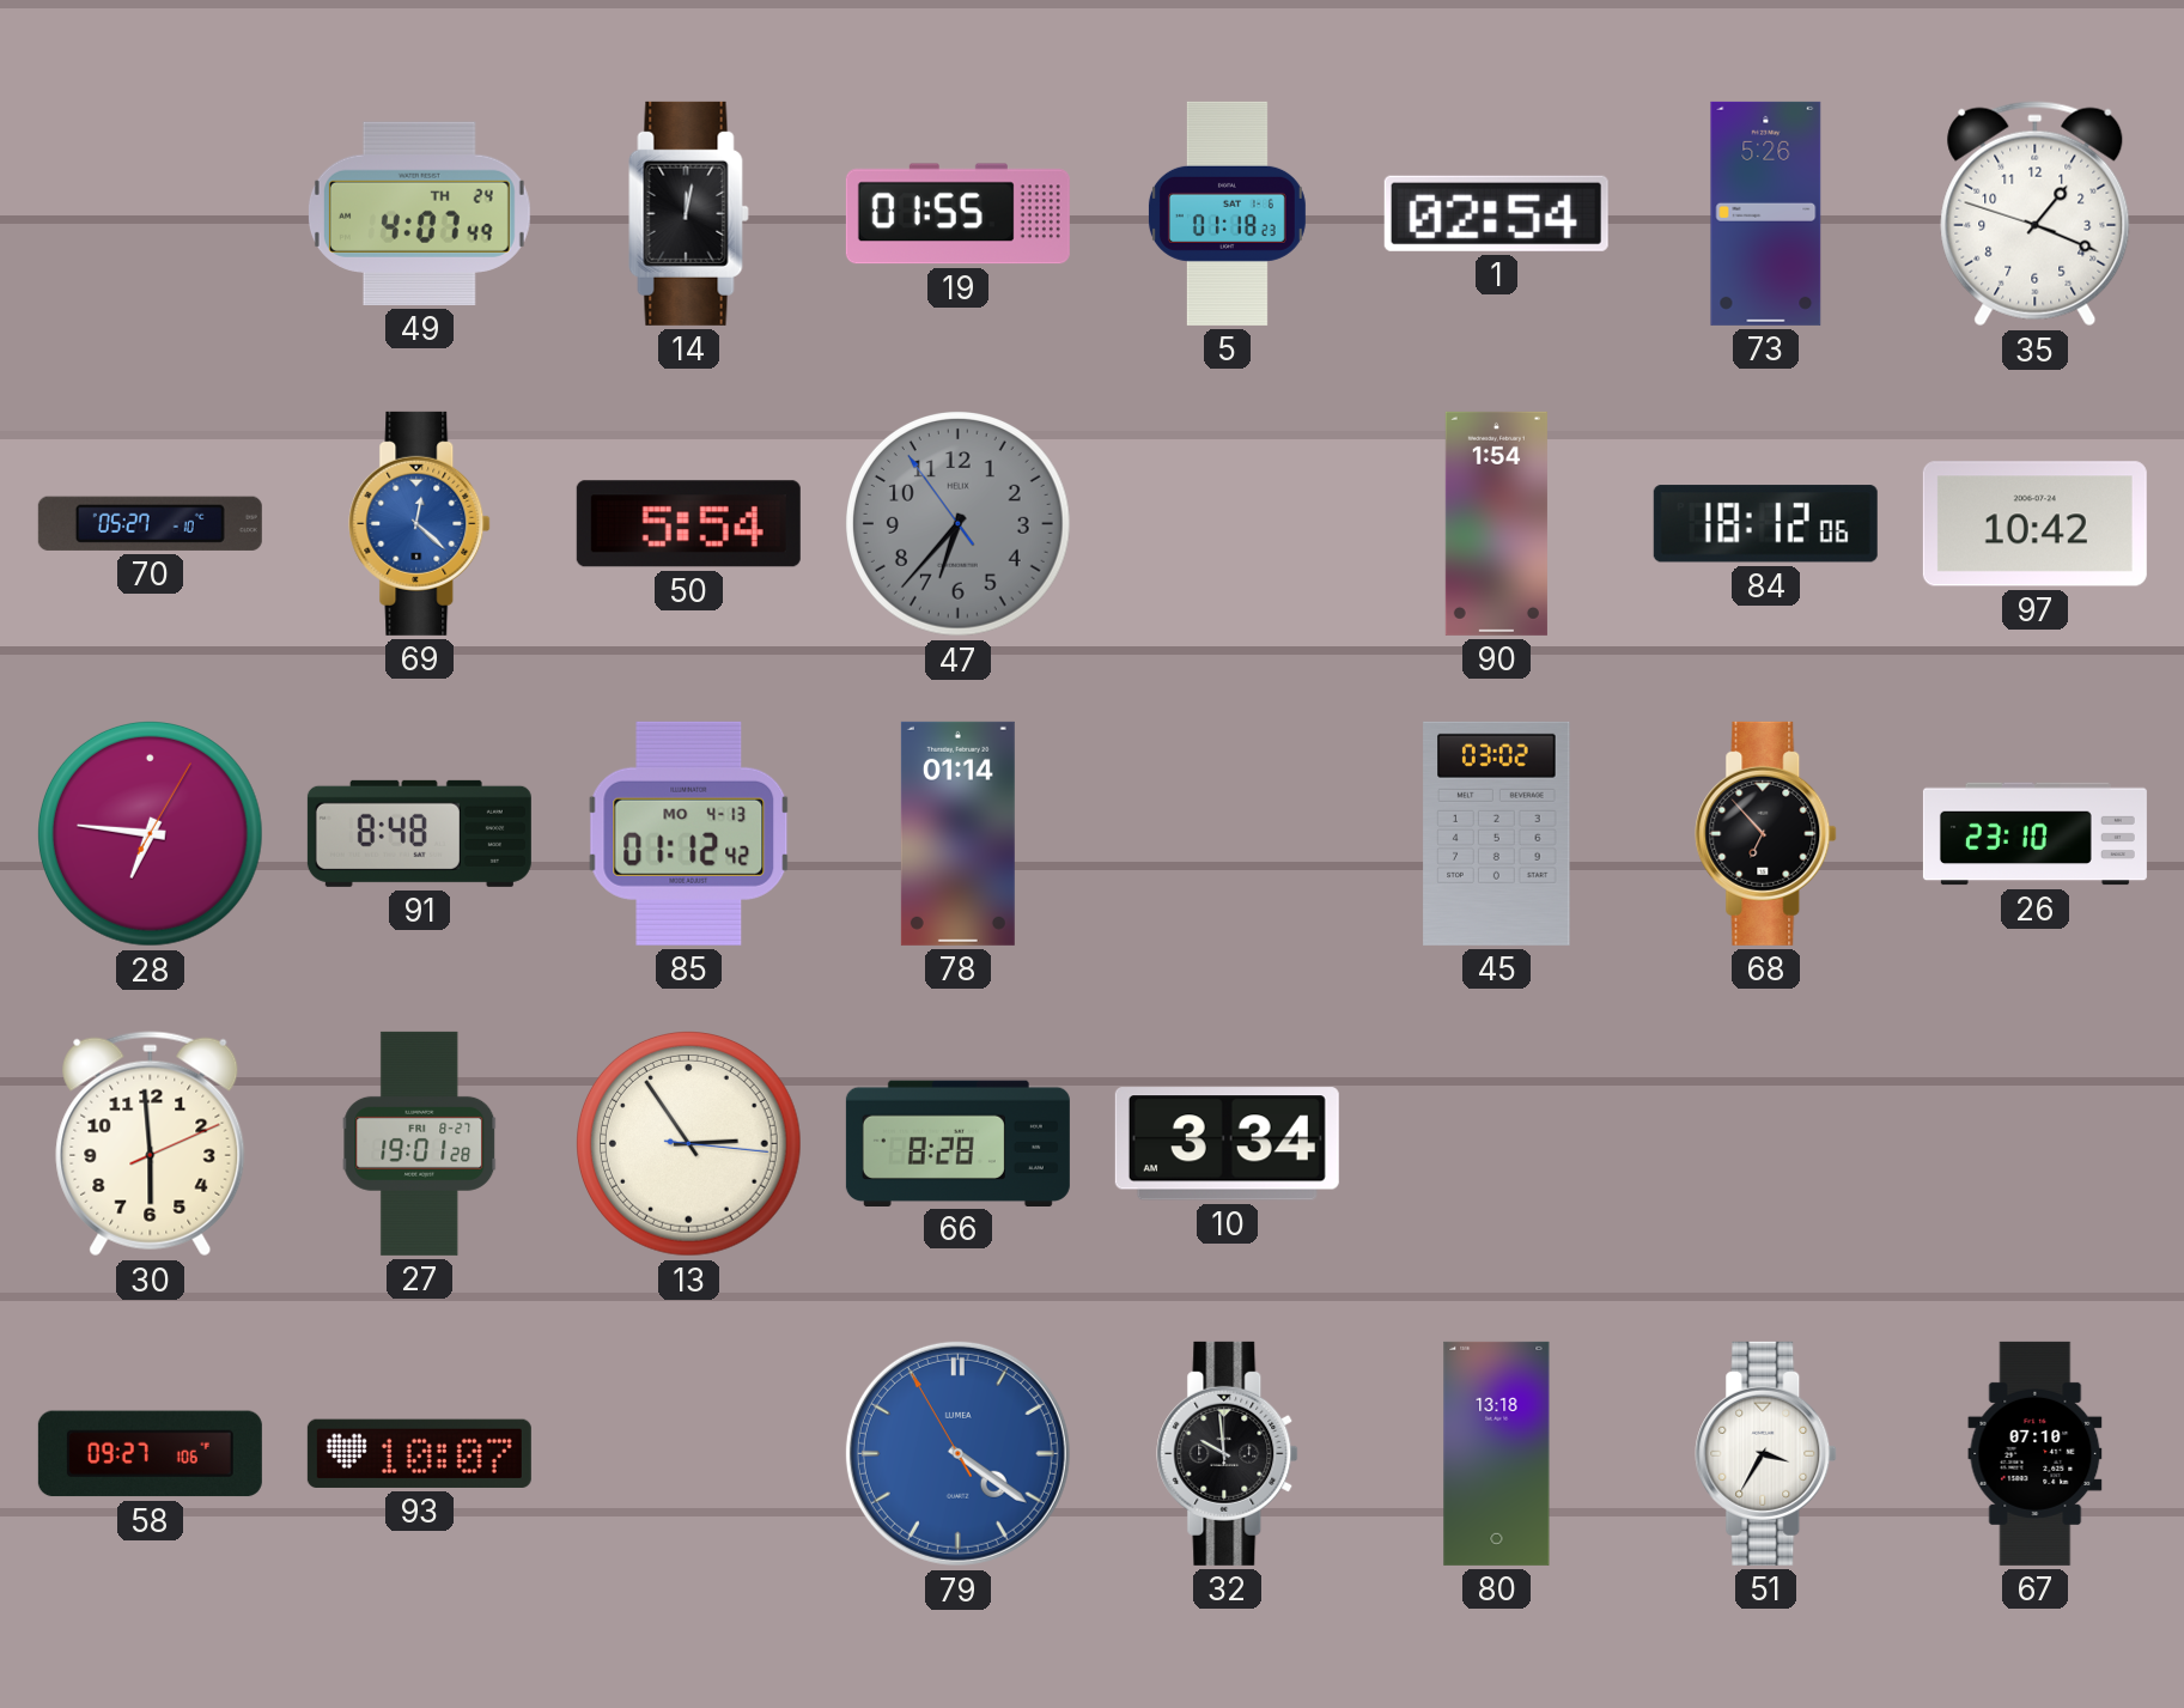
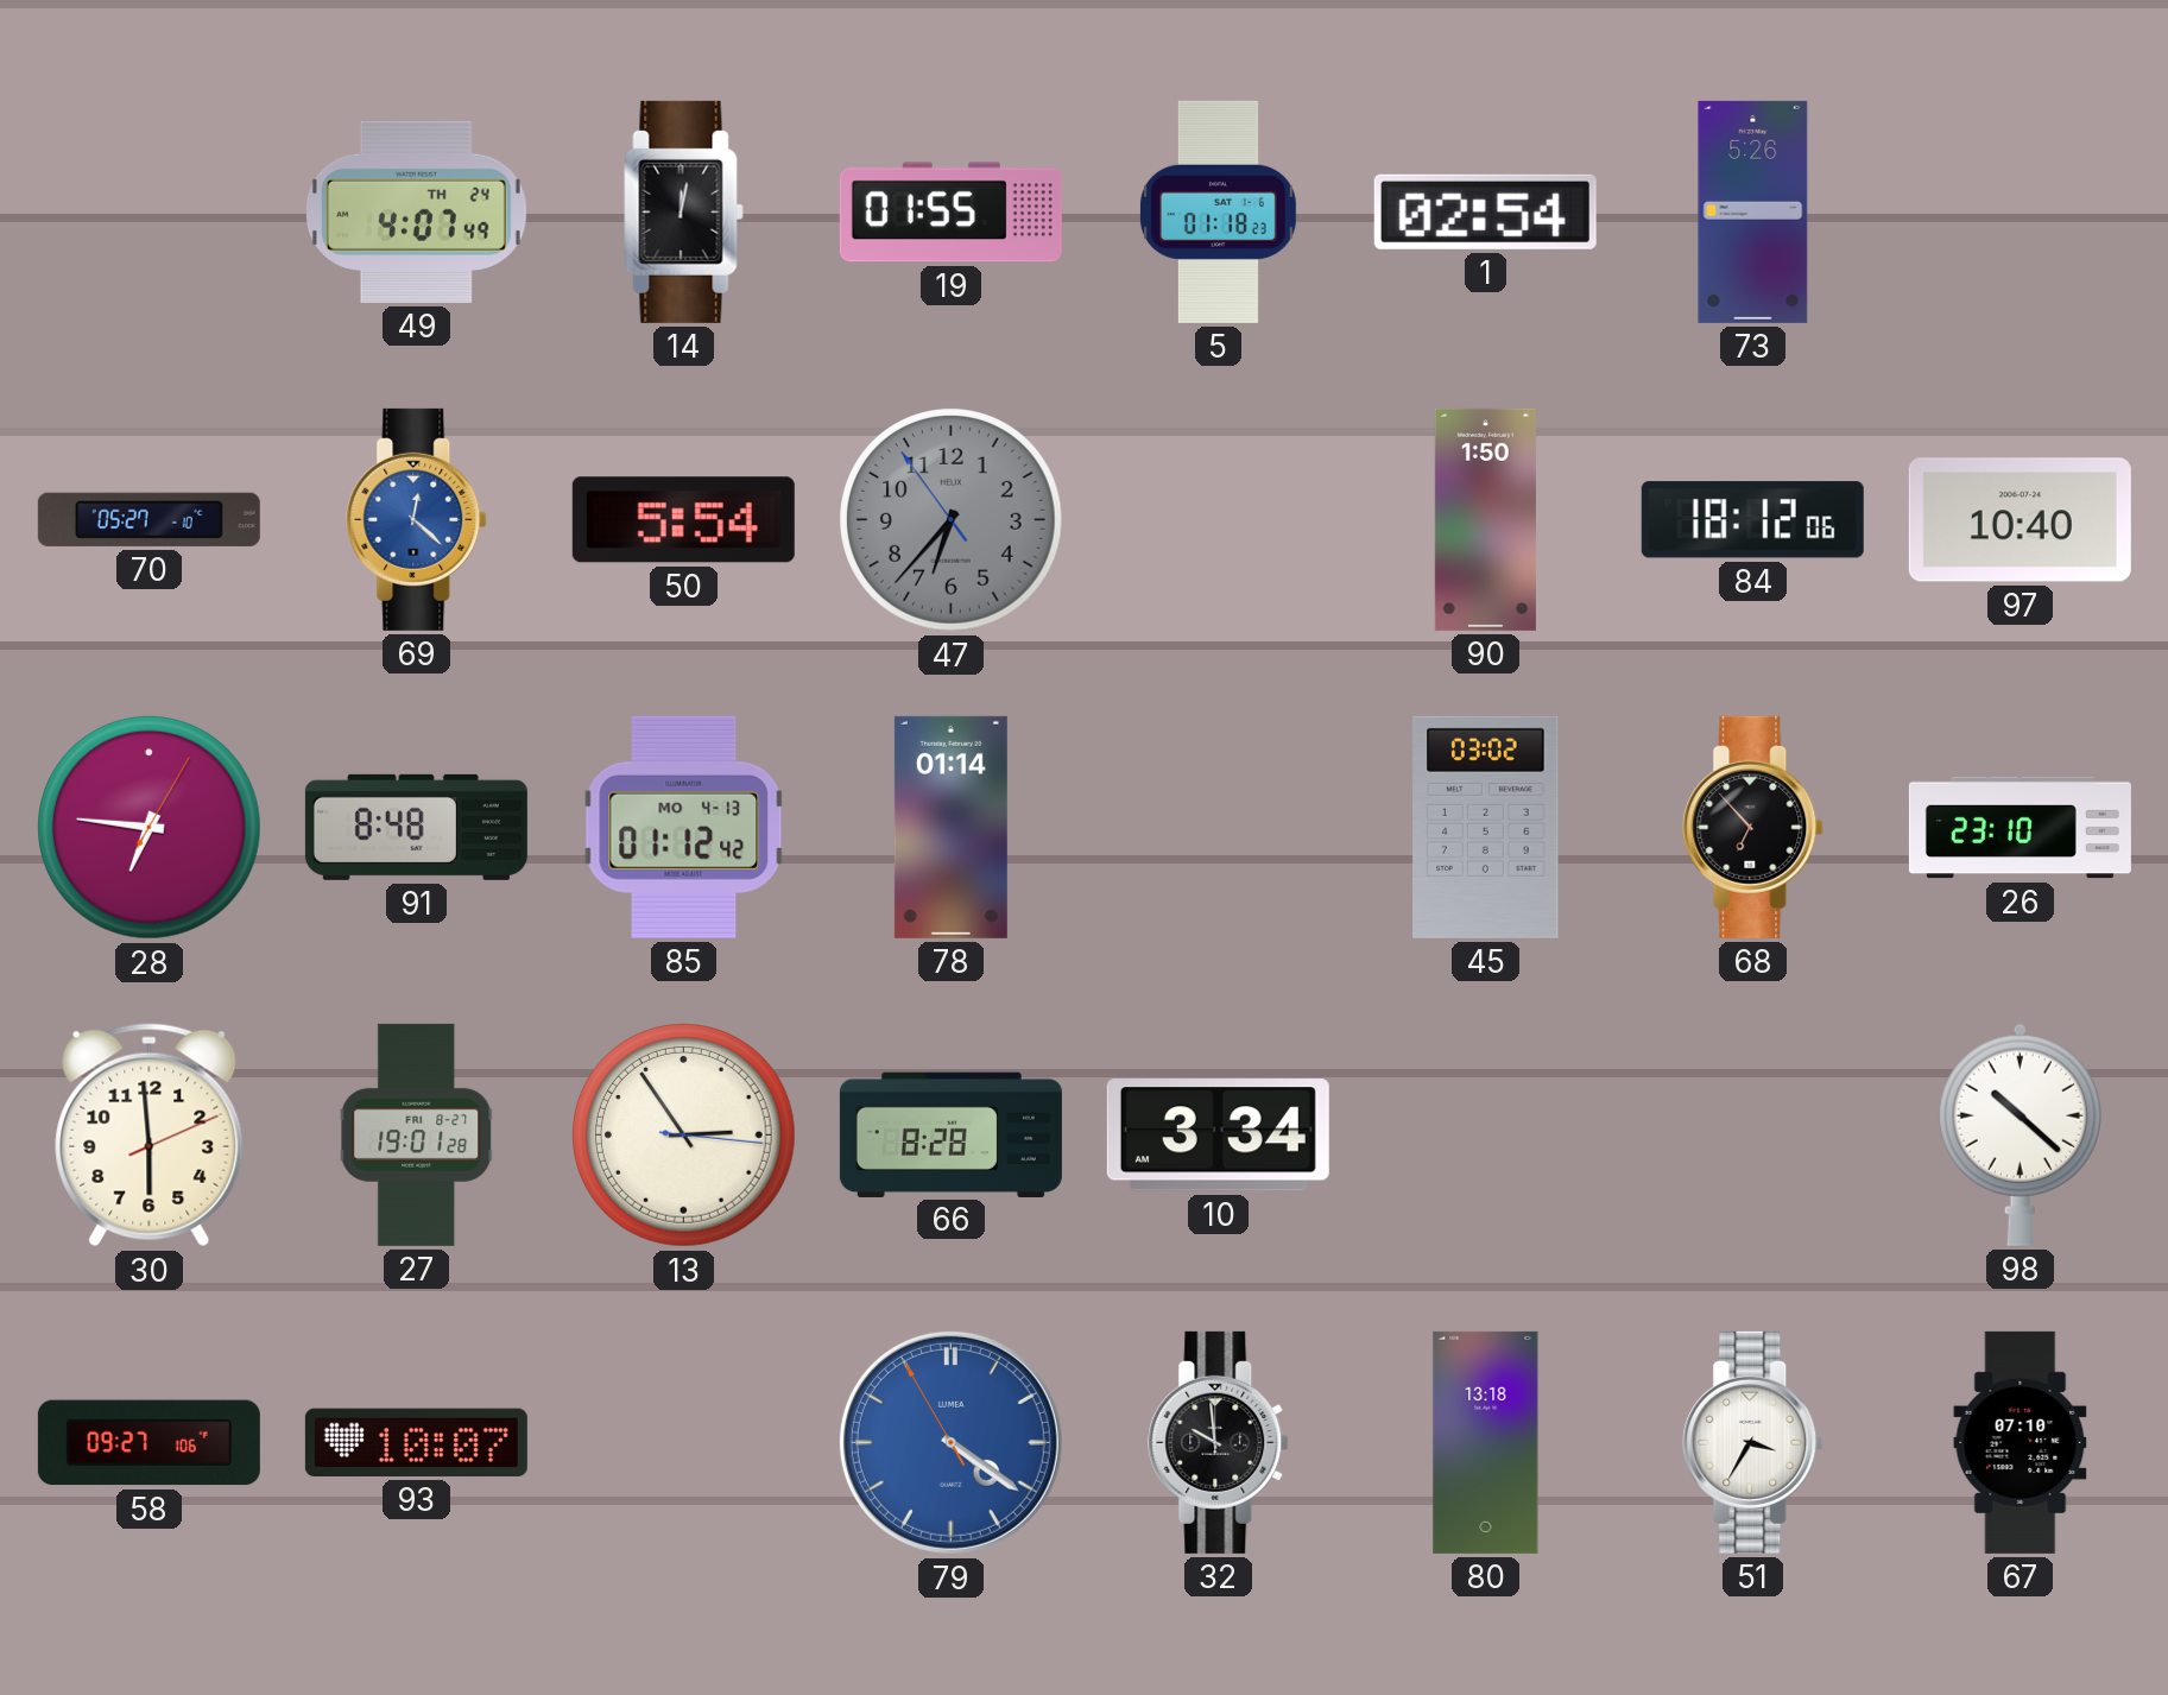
35: 1:18 -> none (2036, 214)
90: 1:54 -> 1:50 (1485, 519)
97: 10:42 -> 10:40 (2020, 520)
98: none -> 10:22 (2020, 1134)
